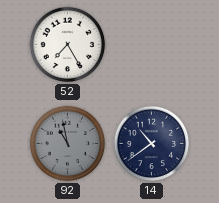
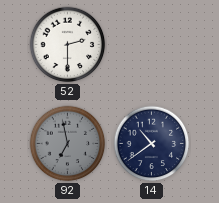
52: 7:25 -> 2:30 (68, 45)
92: 10:58 -> 6:58 (68, 144)
